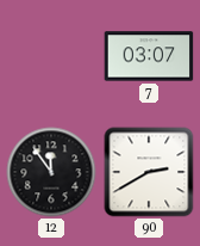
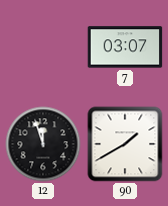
12: 11:54 -> 11:57 (43, 144)
90: 2:40 -> 1:40 (125, 144)
